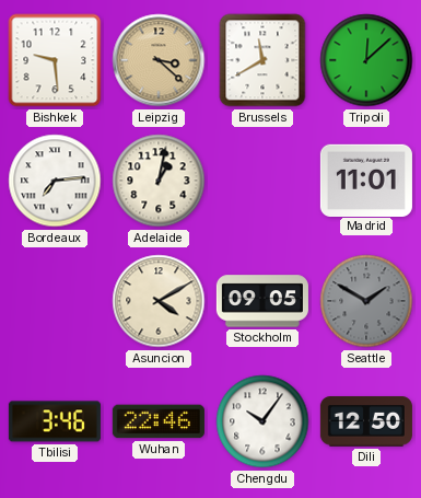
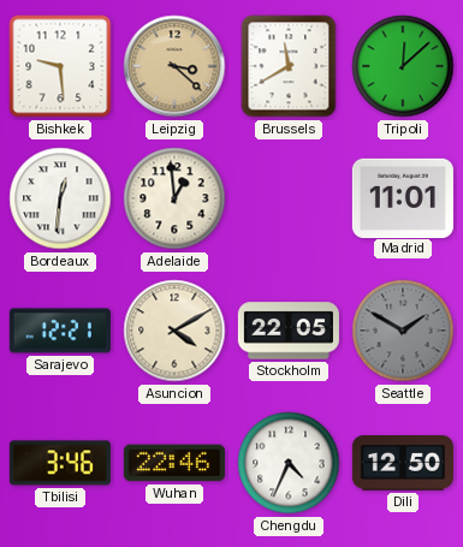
Bordeaux: 7:14 -> 12:31 (60, 198)
Adelaide: 1:02 -> 12:59 (174, 198)
Sarajevo: none -> 12:21 (60, 331)
Stockholm: 09:05 -> 22:05 (289, 331)
Chengdu: 10:06 -> 4:34 (289, 463)
